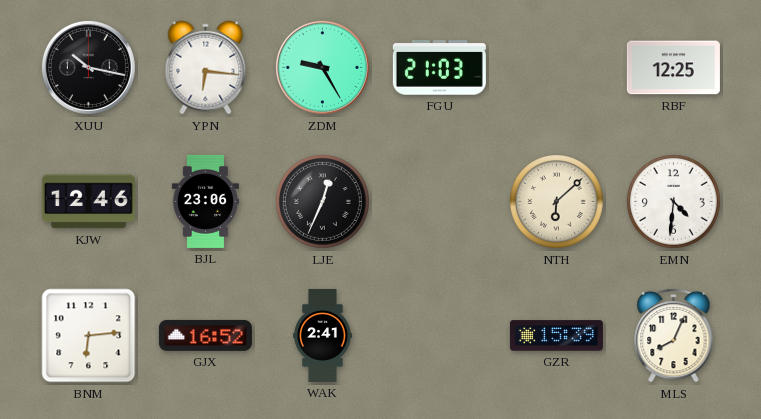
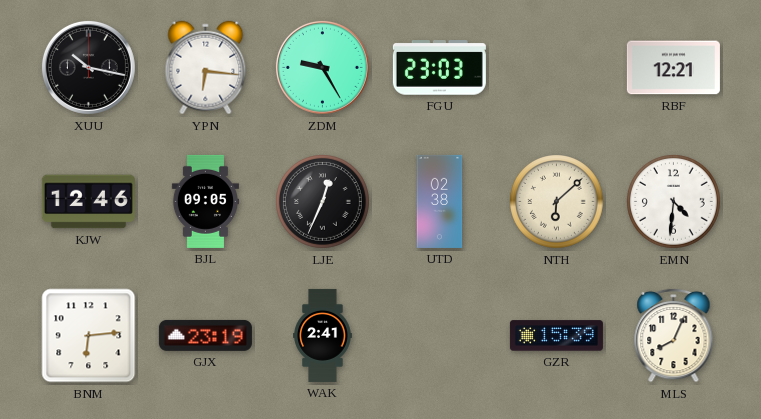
FGU: 21:03 -> 23:03 (439, 68)
RBF: 12:25 -> 12:21 (673, 68)
BJL: 23:06 -> 09:05 (205, 201)
UTD: none -> 02:38 (440, 201)
GJX: 16:52 -> 23:19 (205, 335)
